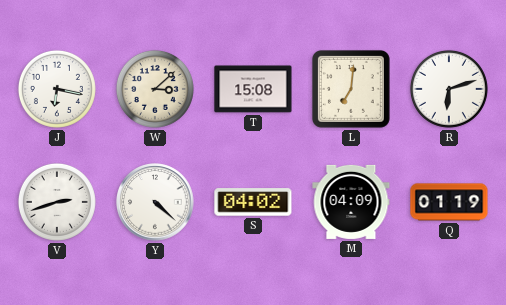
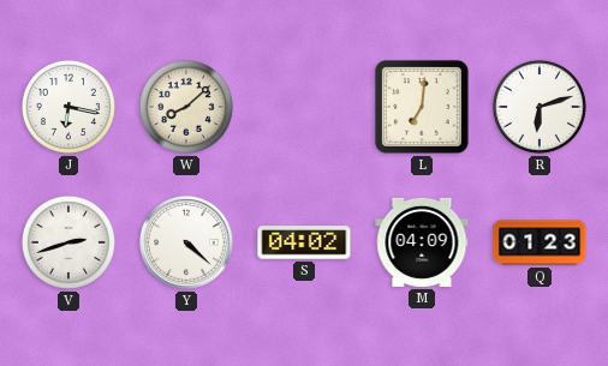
W: 3:08 -> 8:08 (186, 107)
T: 15:08 -> none (253, 89)
Q: 01:19 -> 01:23 (540, 242)
